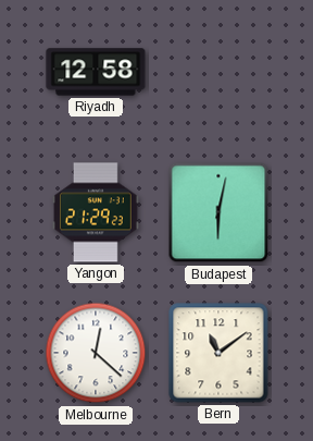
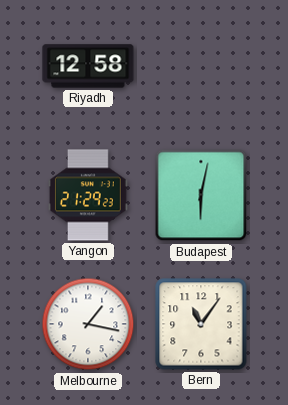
Melbourne: 12:22 -> 1:17 (88, 324)
Bern: 11:09 -> 11:06 (201, 324)
